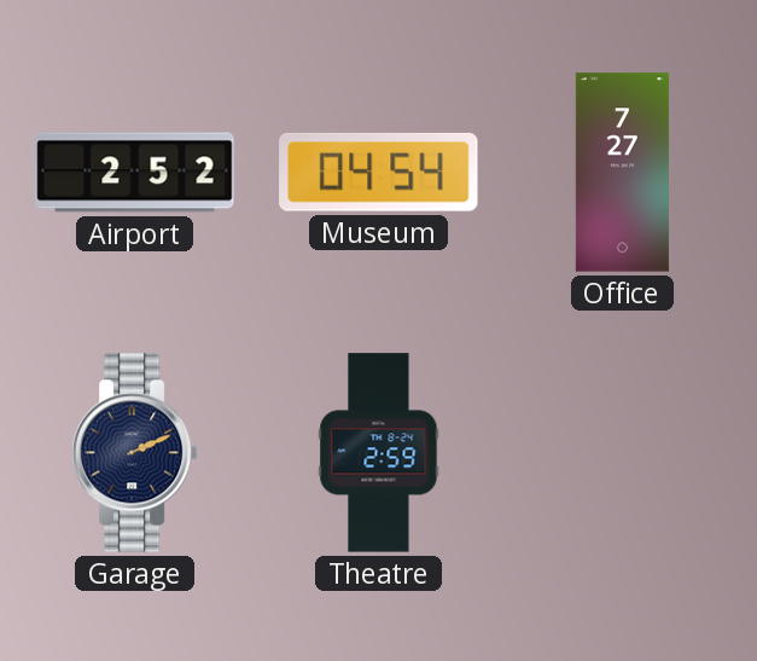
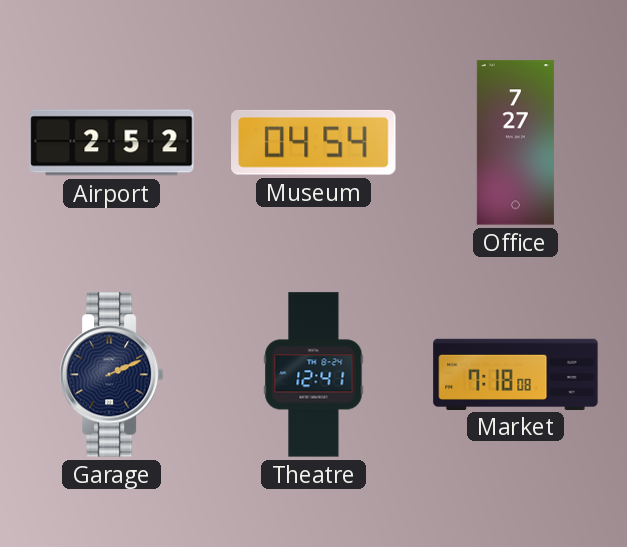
Theatre: 2:59 -> 12:41 (314, 375)
Market: none -> 7:18 (516, 374)
